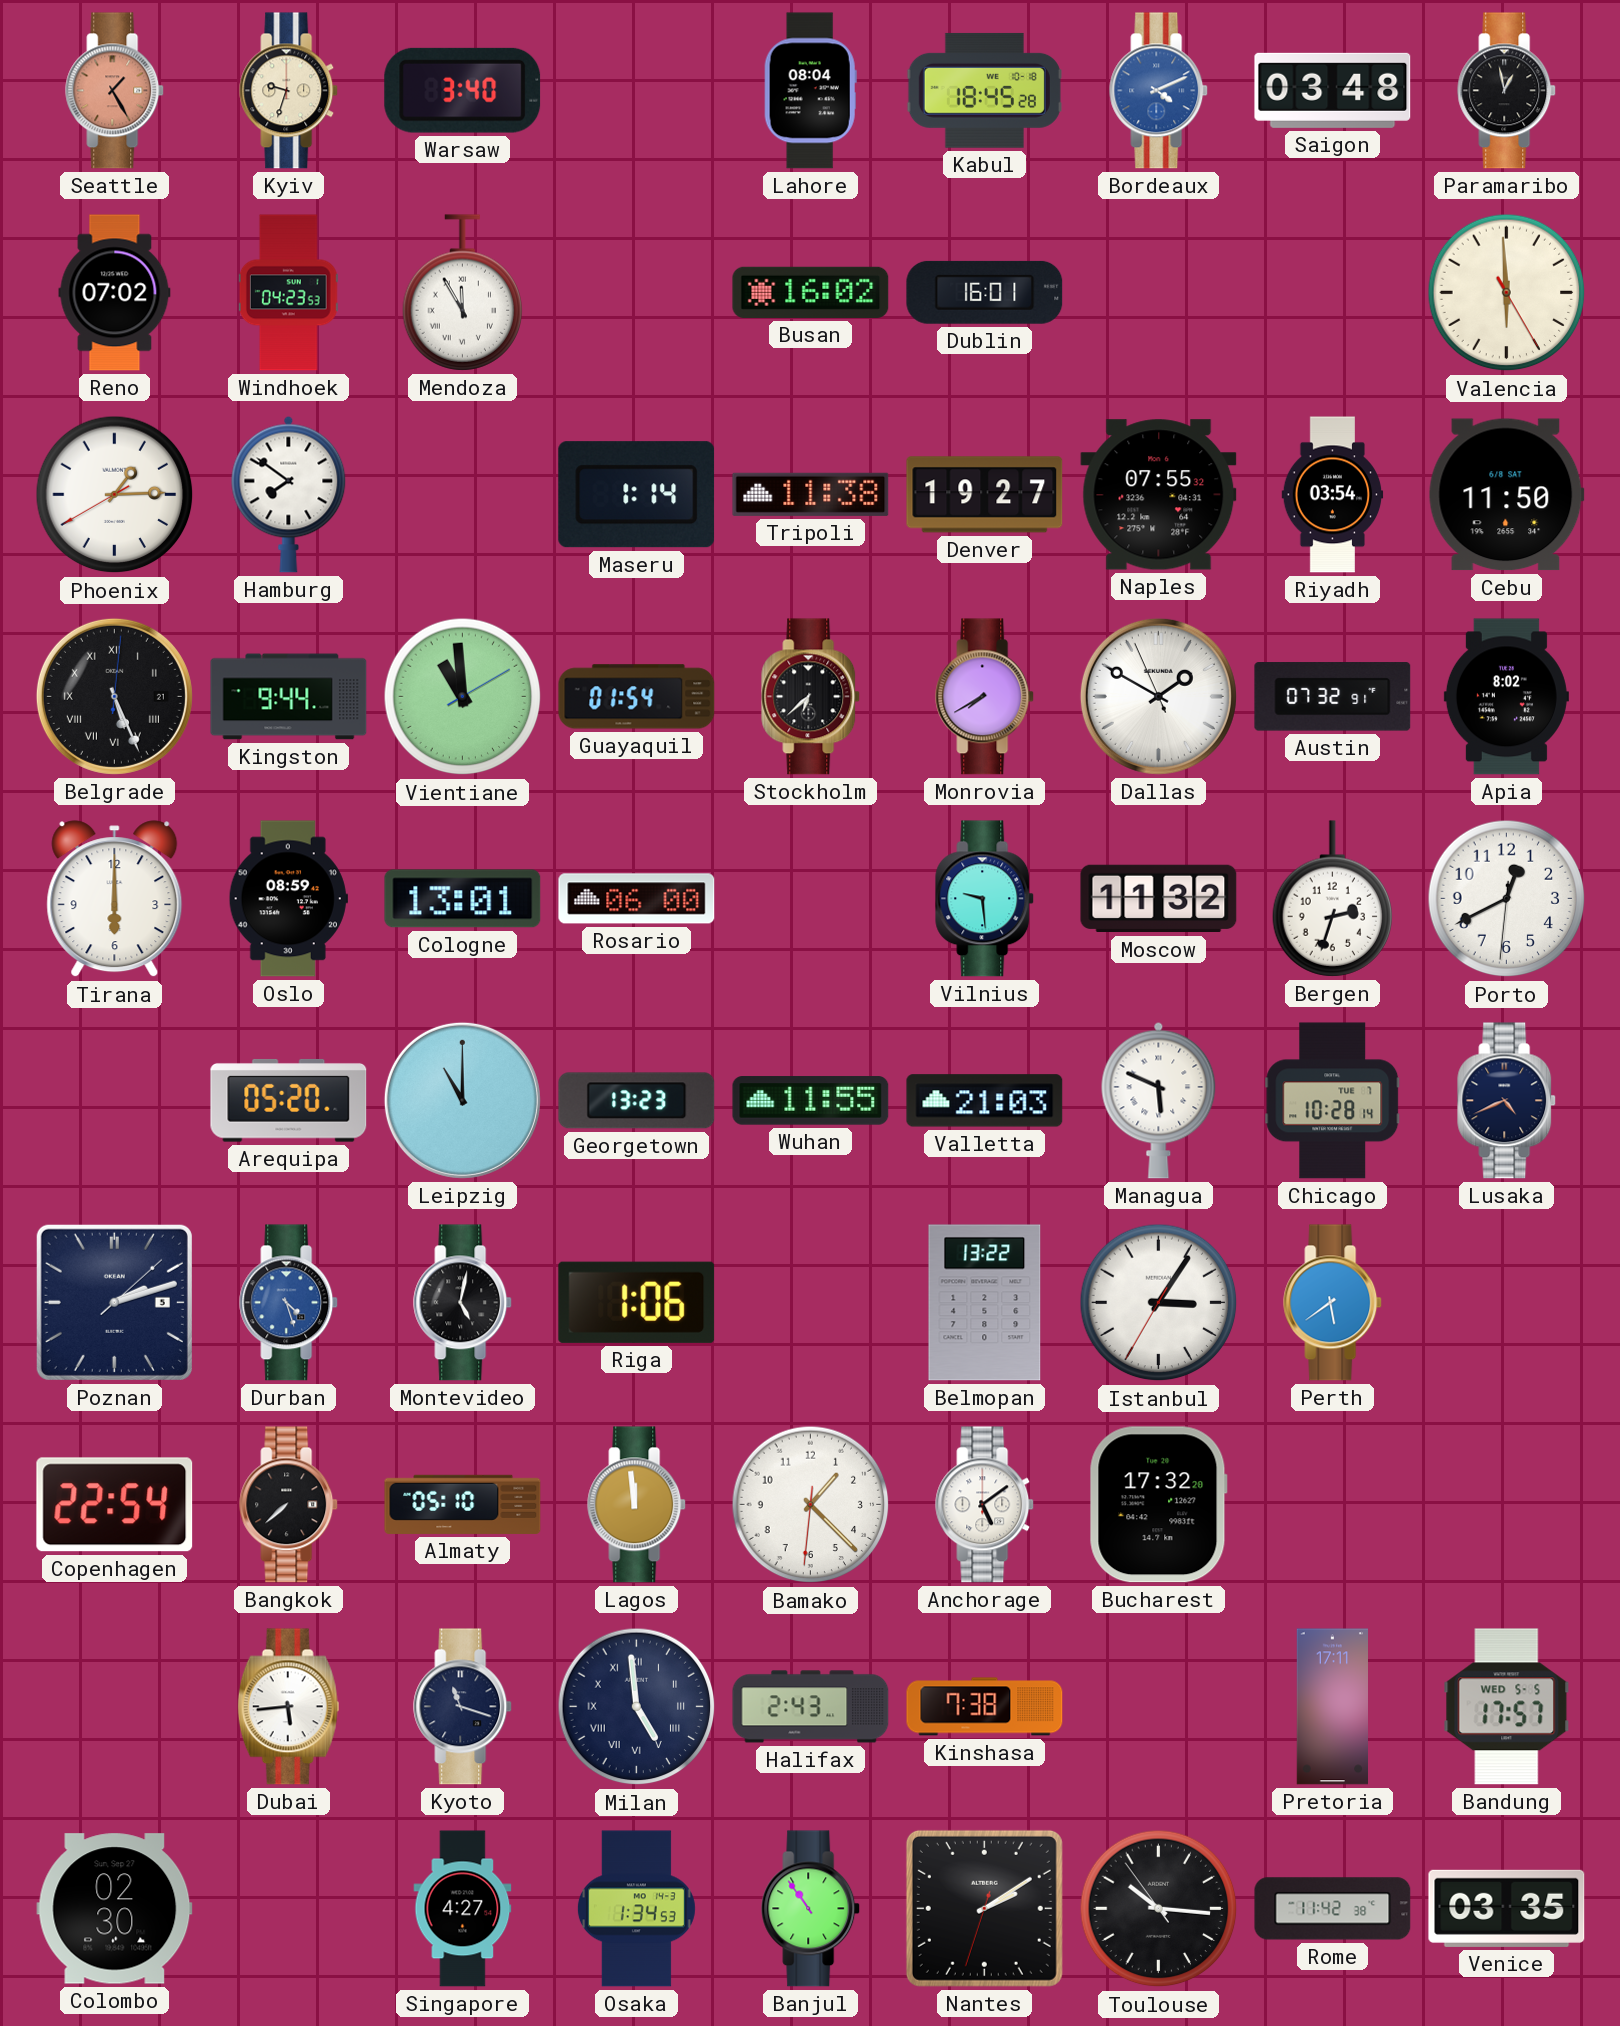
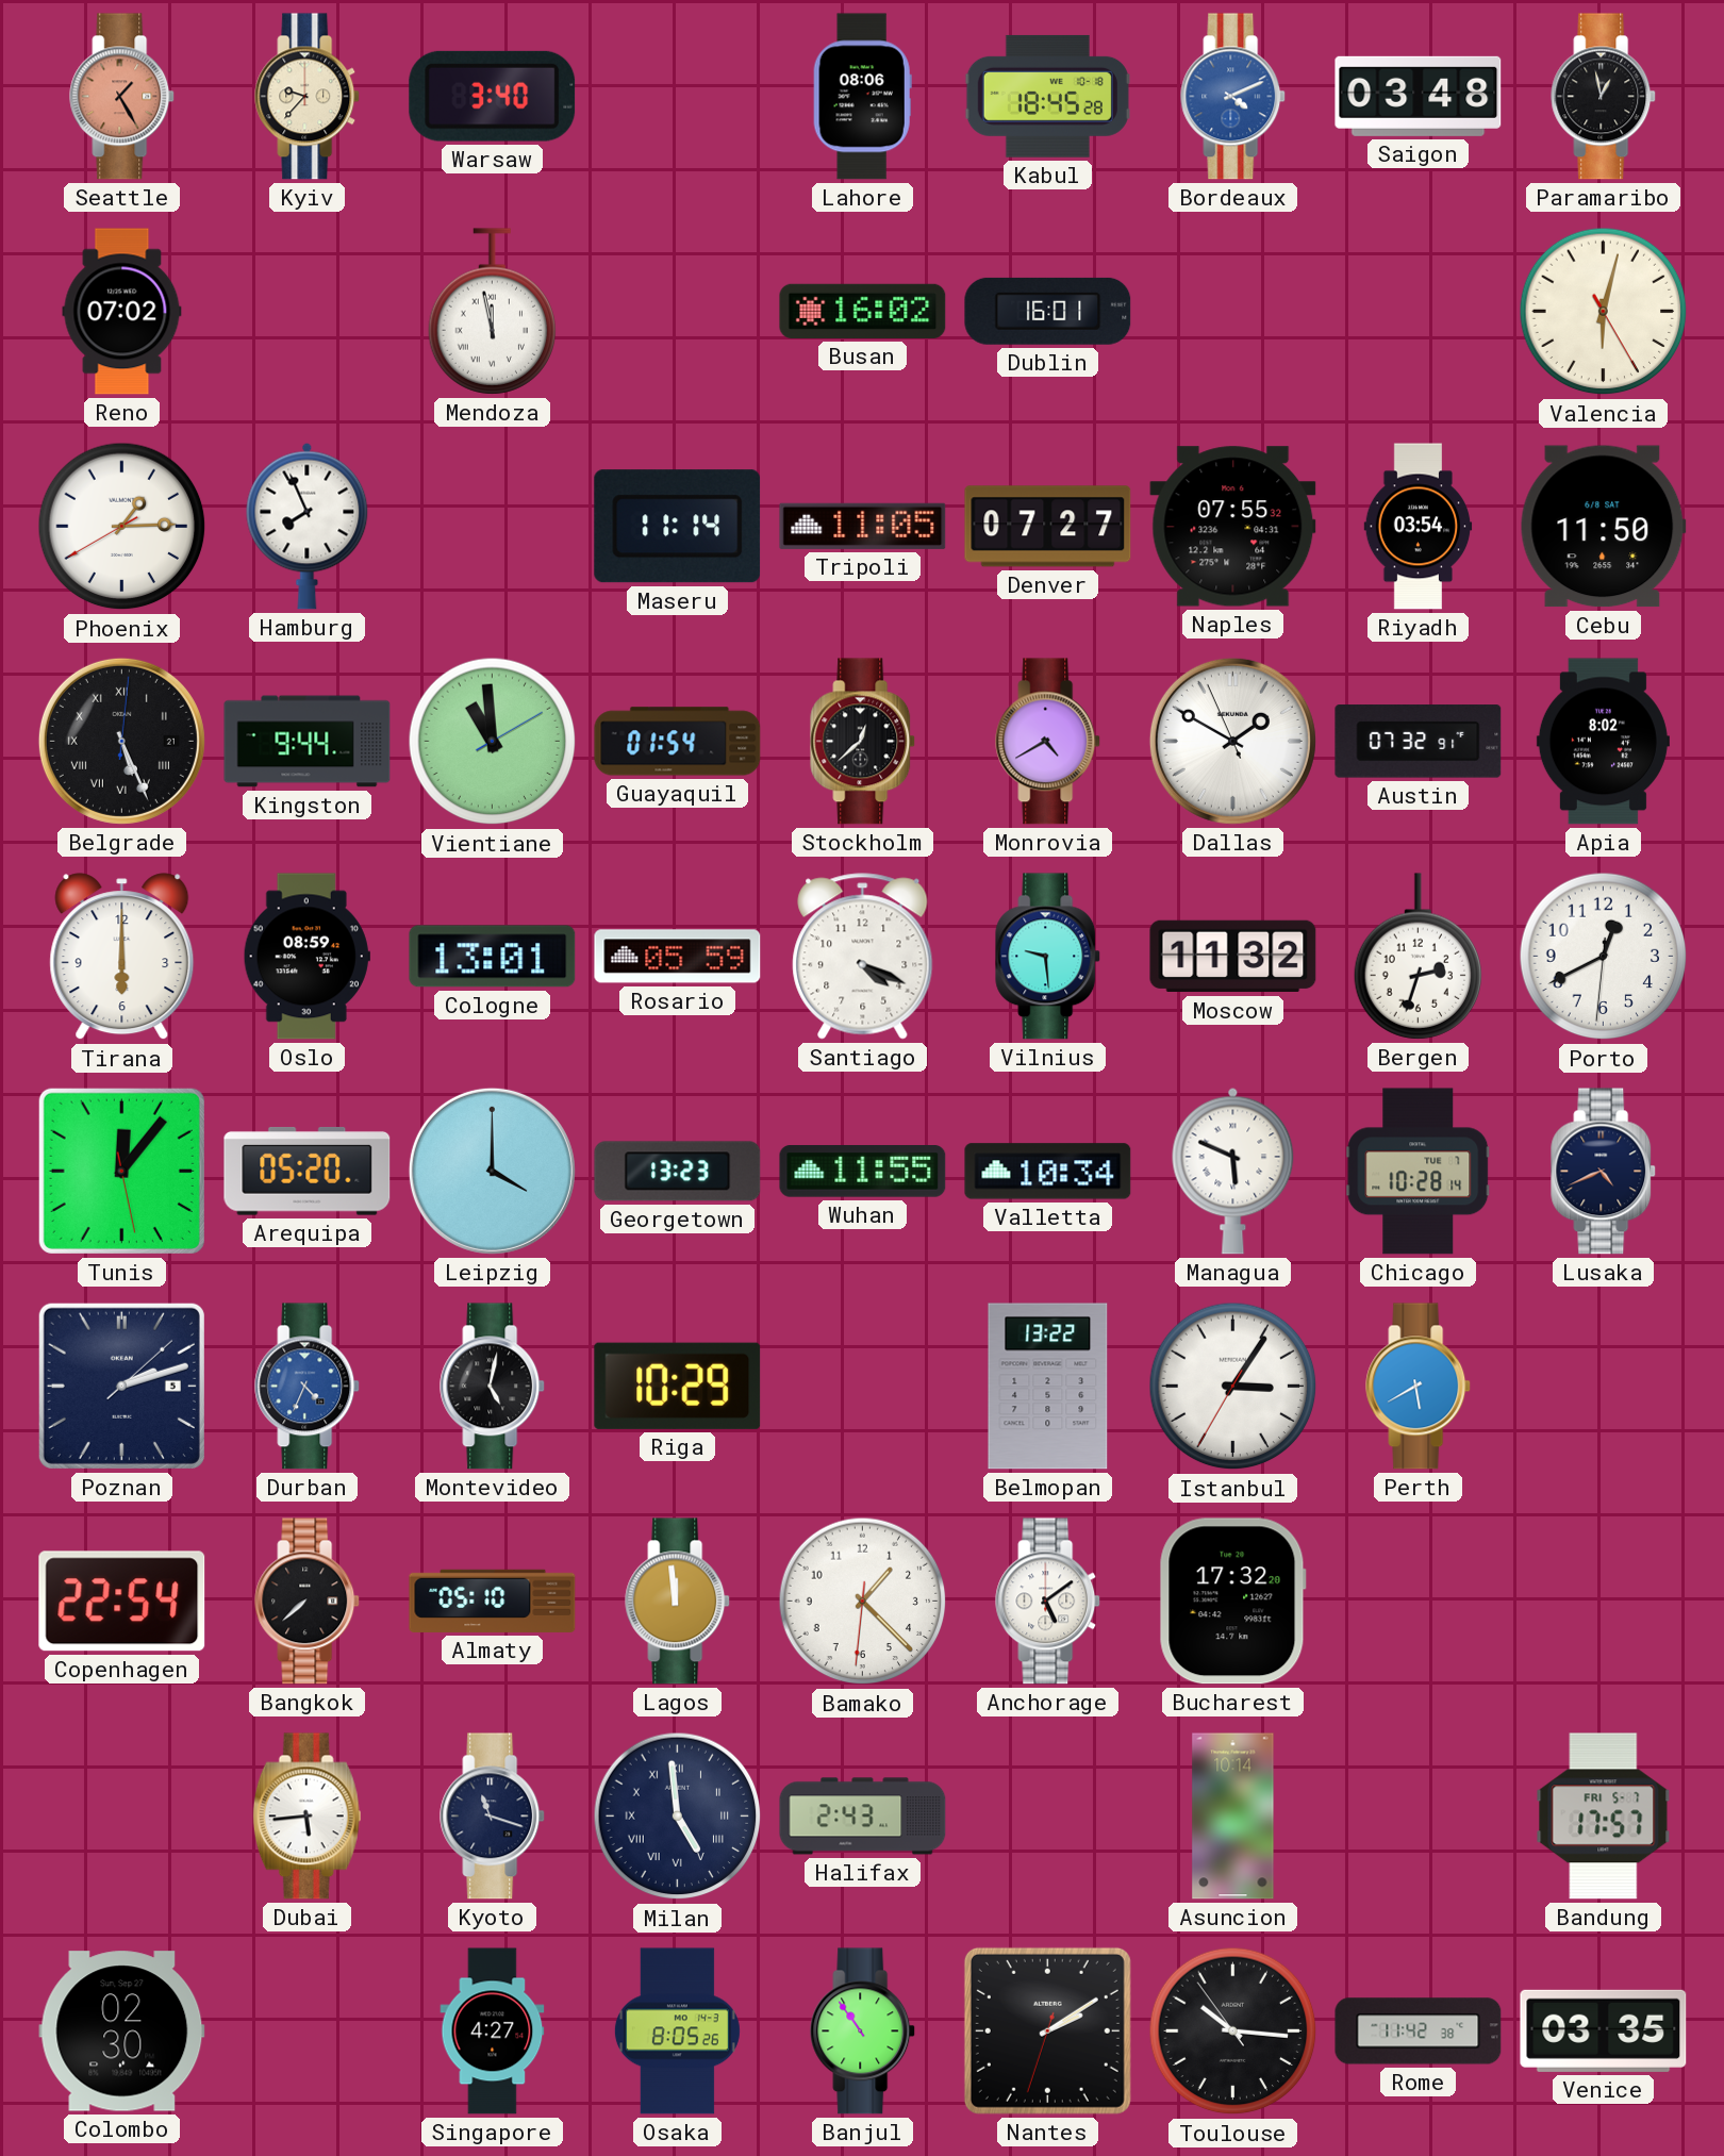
Kyiv: 9:33 -> 9:37 (308, 97)
Lahore: 08:04 -> 08:06 (862, 97)
Windhoek: 04:23 -> none (288, 293)
Mendoza: 11:55 -> 11:58 (493, 312)
Valencia: 5:59 -> 6:02 (1604, 312)
Hamburg: 7:51 -> 7:56 (308, 526)
Maseru: 1:14 -> 11:14 (678, 527)
Tripoli: 11:38 -> 11:05 (863, 526)
Denver: 19:27 -> 07:27 (1048, 527)
Stockholm: 6:38 -> 12:38 (863, 742)
Monrovia: 7:40 -> 4:40 (1048, 742)
Rosario: 06:00 -> 05:59 (678, 957)
Santiago: none -> 4:19 (863, 957)
Tunis: none -> 12:06 (121, 1171)
Leipzig: 11:00 -> 4:00 (492, 1171)
Valletta: 21:03 -> 10:34 (1048, 1172)
Durban: 4:27 -> 4:34 (308, 1387)
Riga: 1:06 -> 10:29 (678, 1386)
Perth: 5:39 -> 5:40 (1419, 1387)
Kinshasa: 7:38 -> none (985, 1707)
Asuncion: none -> 10:14 (1233, 1817)
Pretoria: 17:11 -> none (1332, 1707)
Bandung date: WED 5-5 -> FRI 5-7 (1604, 1817)
Osaka: 1:34 -> 8:05 (677, 2031)
